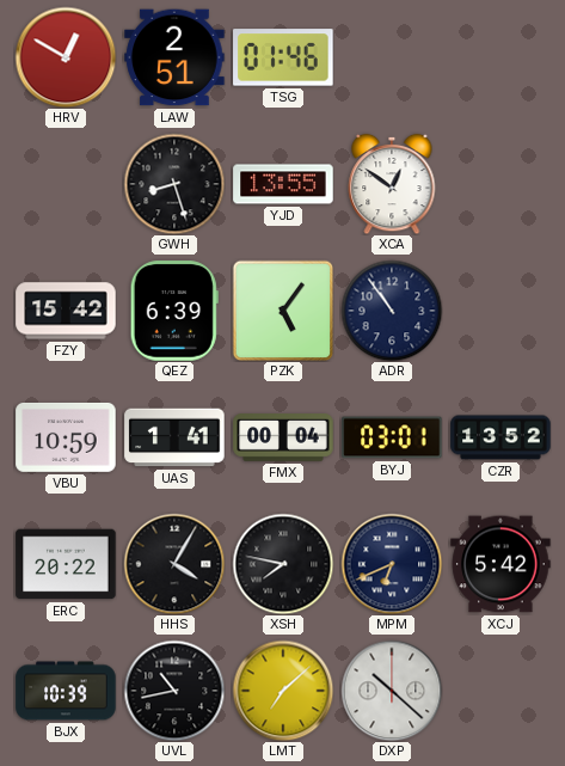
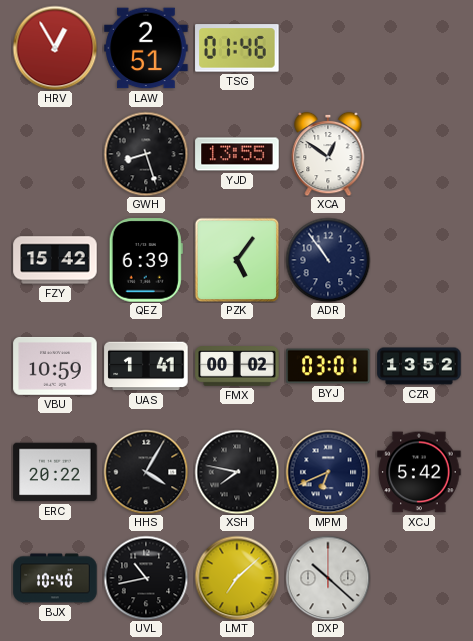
HRV: 12:50 -> 12:55 (55, 48)
FMX: 00:04 -> 00:02 (237, 366)
BJX: 10:39 -> 10:40 (55, 578)
